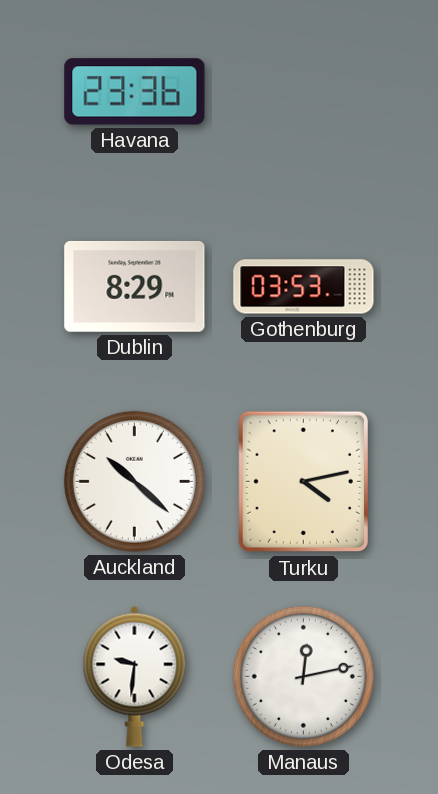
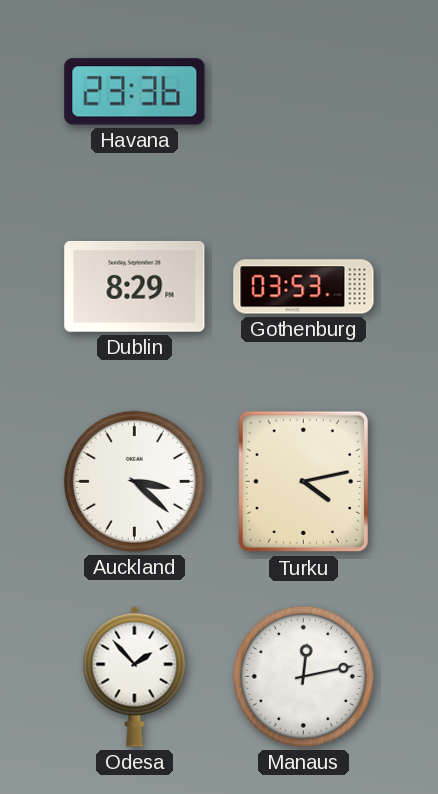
Auckland: 10:22 -> 3:22 (134, 481)
Odesa: 9:31 -> 1:53 (135, 676)
